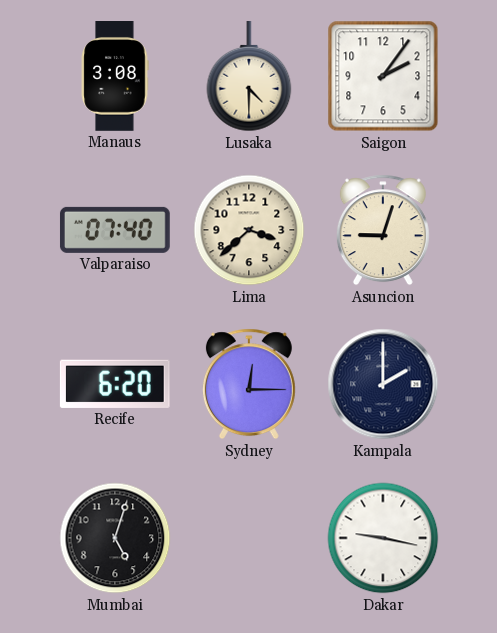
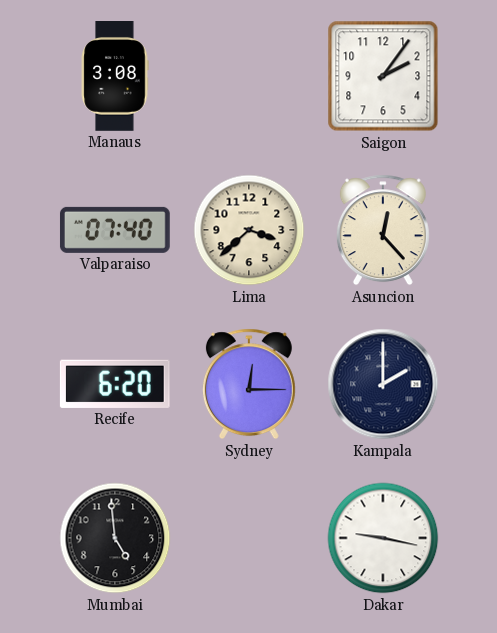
Lusaka: 4:30 -> none (249, 77)
Asuncion: 9:03 -> 12:23 (383, 230)
Mumbai: 5:03 -> 4:59 (115, 538)
